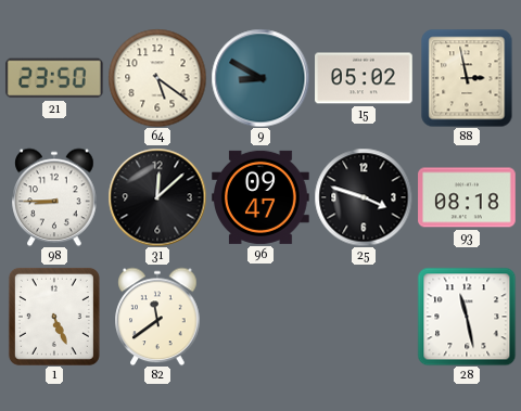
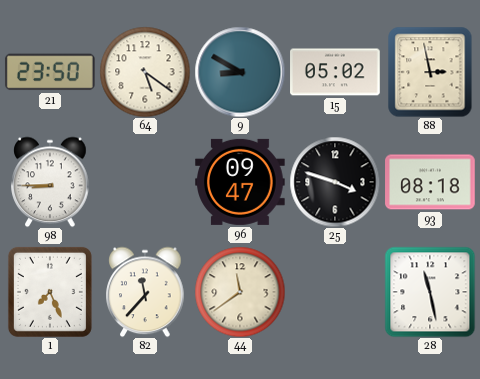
31: 12:08 -> none (157, 197)
1: 5:26 -> 7:26 (50, 292)
82: 11:39 -> 11:37 (145, 292)
44: none -> 11:39 (240, 292)
